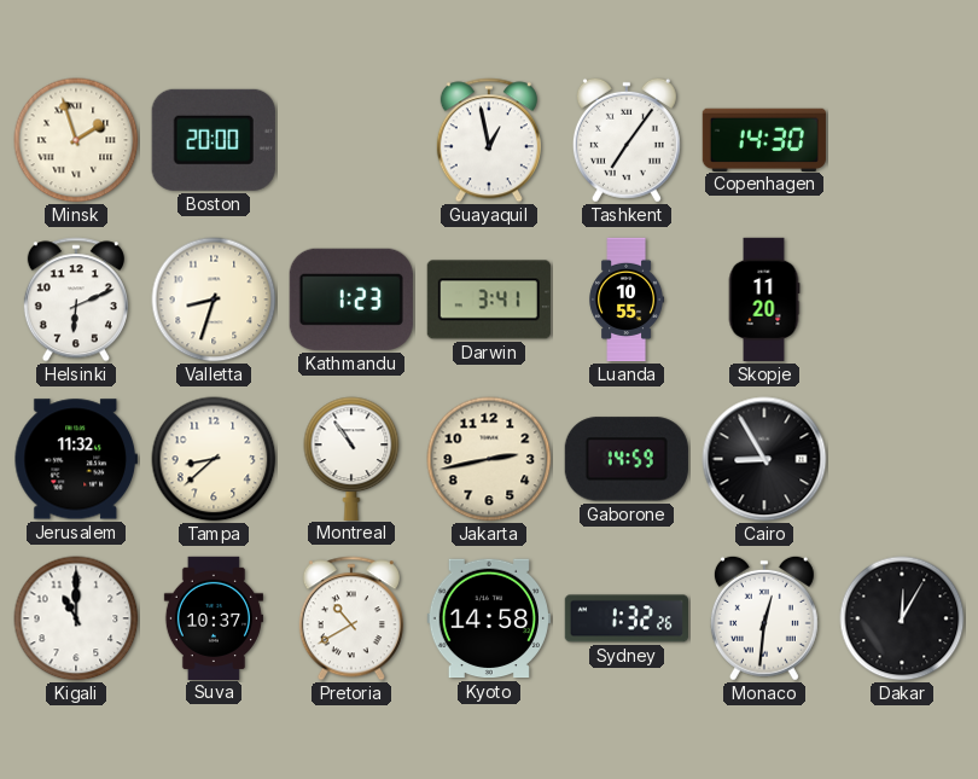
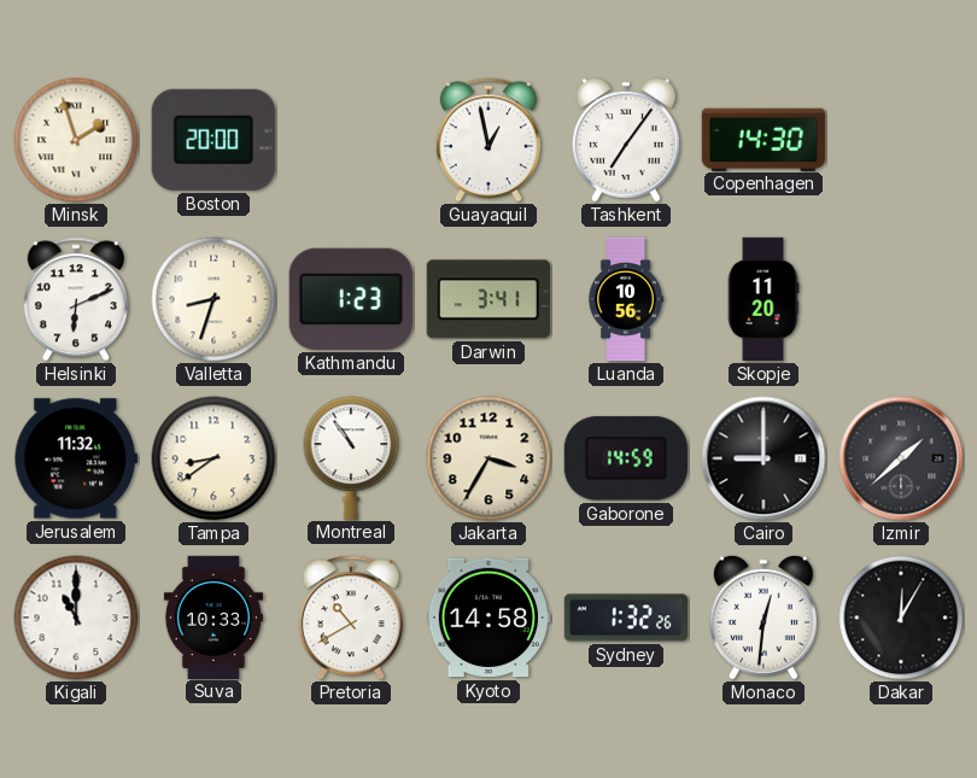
Luanda: 10:55 -> 10:56 (626, 299)
Tampa: 8:38 -> 8:39 (213, 458)
Jakarta: 2:43 -> 3:35 (488, 458)
Cairo: 8:55 -> 9:00 (764, 458)
Izmir: none -> 1:38 (901, 458)
Suva: 10:37 -> 10:33 (213, 616)
